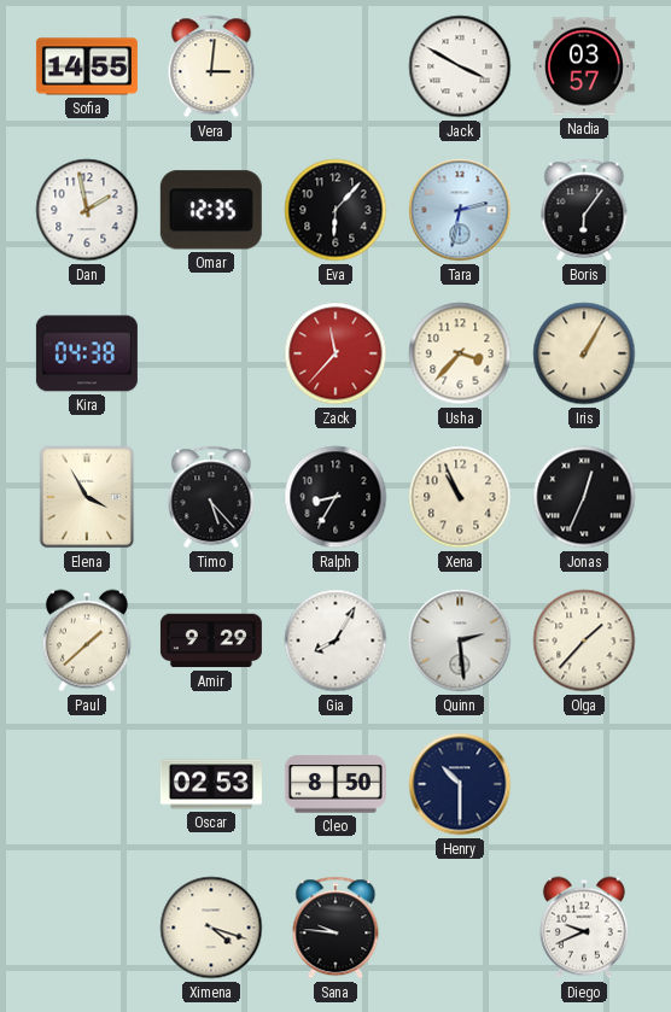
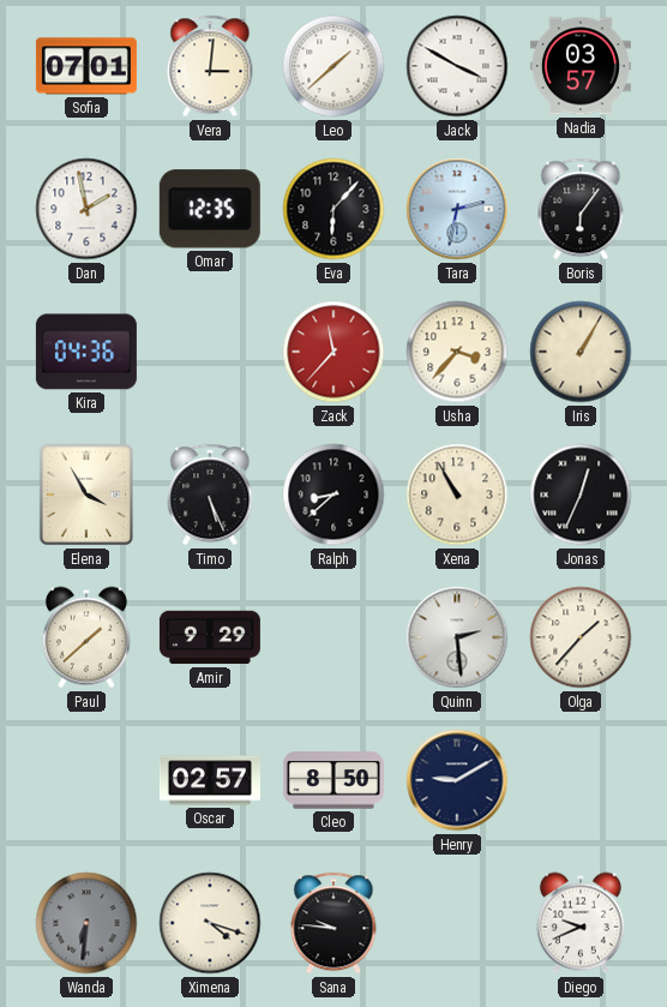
Sofia: 14:55 -> 07:01 (86, 66)
Leo: none -> 1:38 (333, 66)
Kira: 04:38 -> 04:36 (86, 352)
Timo: 5:23 -> 5:26 (210, 494)
Ralph: 8:35 -> 8:38 (333, 494)
Xena: 10:56 -> 10:55 (457, 494)
Gia: 8:05 -> none (335, 640)
Oscar: 02:53 -> 02:57 (210, 780)
Henry: 10:30 -> 9:10 (457, 780)
Wanda: none -> 6:31 (86, 923)
